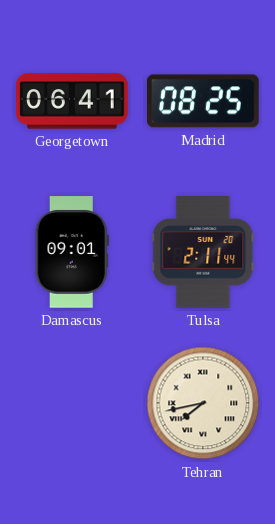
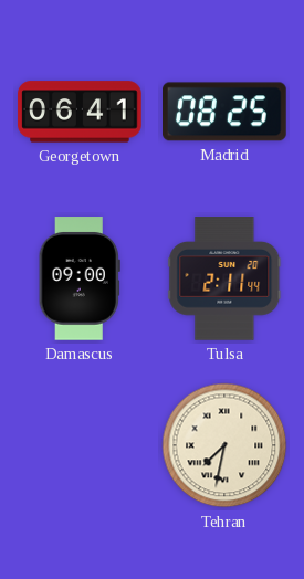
Damascus: 09:01 -> 09:00 (80, 278)
Tehran: 7:43 -> 7:32 (224, 445)
